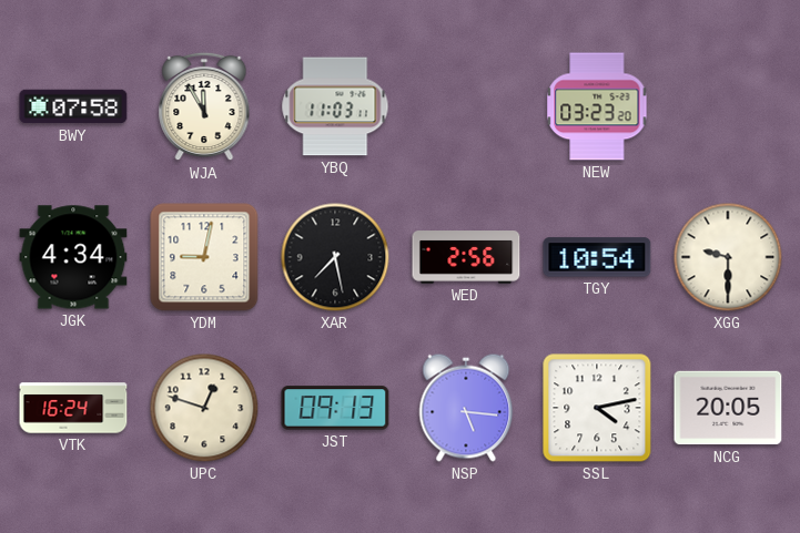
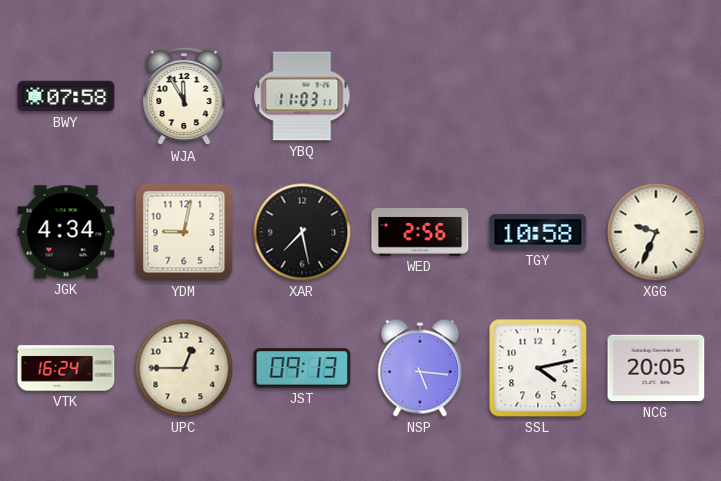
NEW: 03:23 -> none (597, 106)
TGY: 10:54 -> 10:58 (538, 232)
XGG: 9:30 -> 9:34 (656, 232)
UPC: 12:48 -> 12:45 (184, 368)
